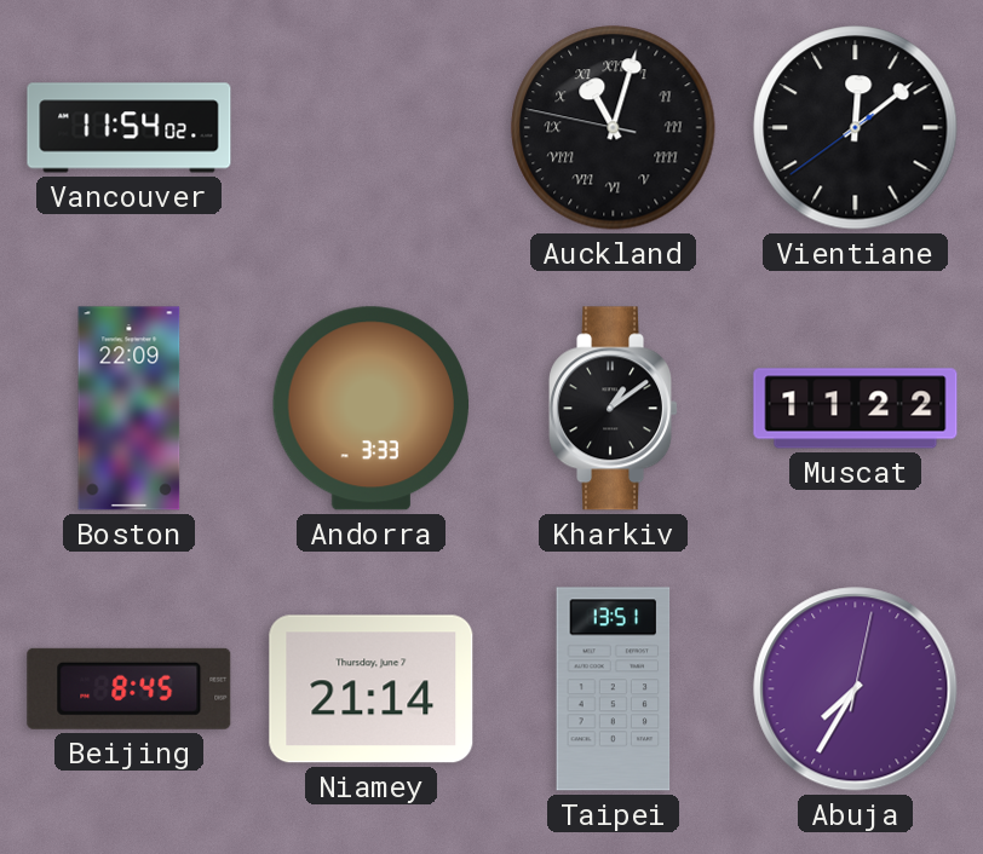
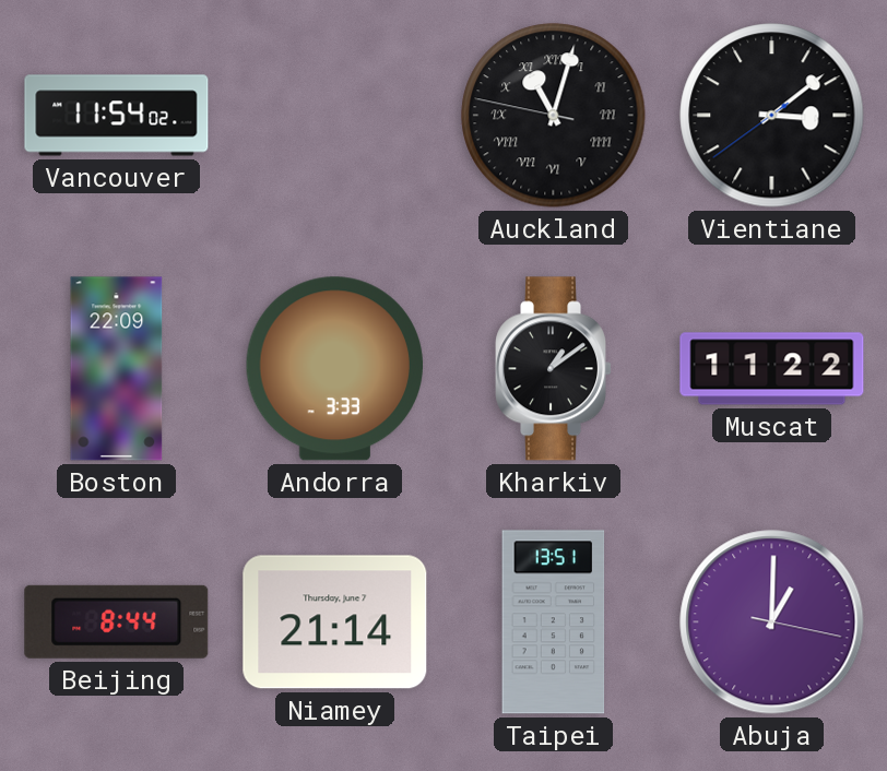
Vientiane: 12:08 -> 3:08 (772, 116)
Beijing: 8:45 -> 8:44 (117, 621)
Abuja: 7:35 -> 1:00 (772, 622)
